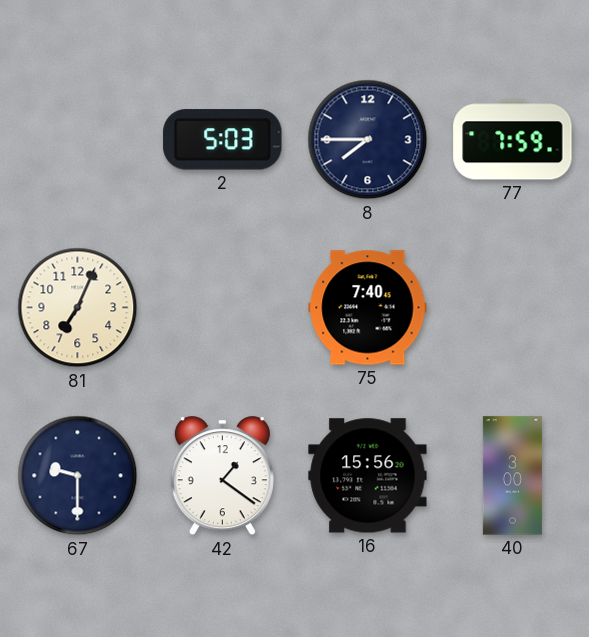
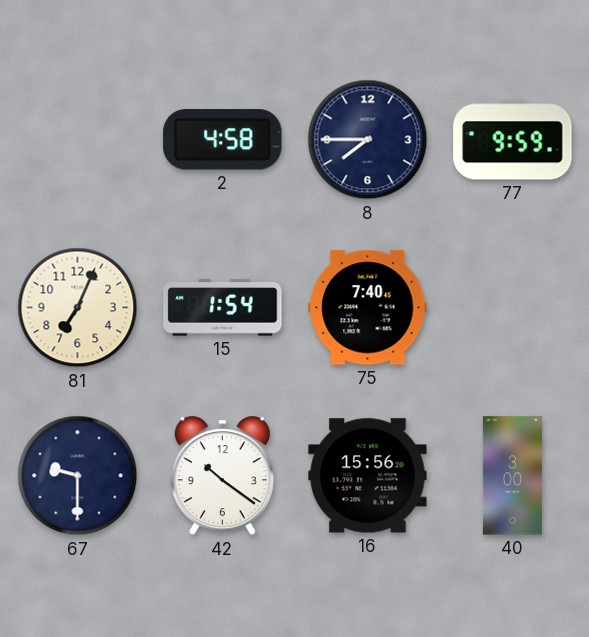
2: 5:03 -> 4:58 (223, 140)
77: 7:59 -> 9:59 (513, 140)
15: none -> 1:54 (223, 308)
42: 1:21 -> 10:21 (222, 476)
